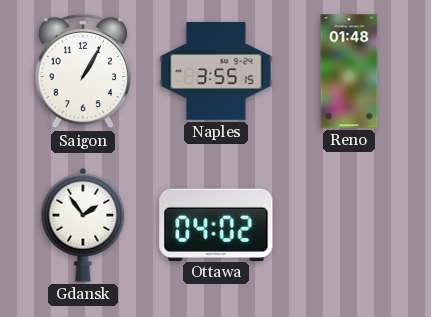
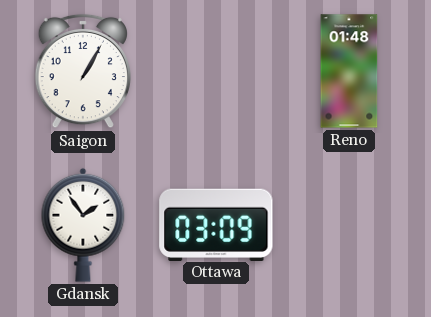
Naples: 3:55 -> none (216, 72)
Ottawa: 04:02 -> 03:09 (216, 224)
